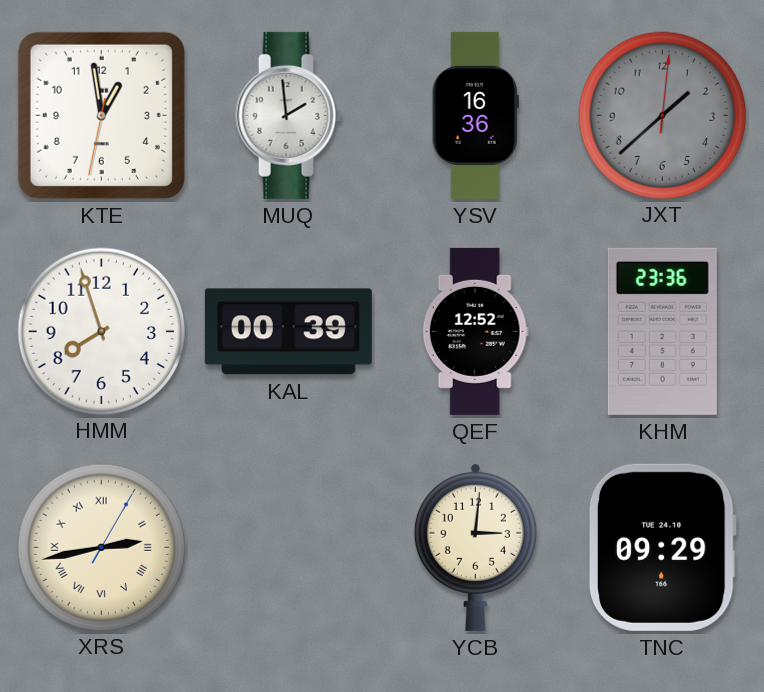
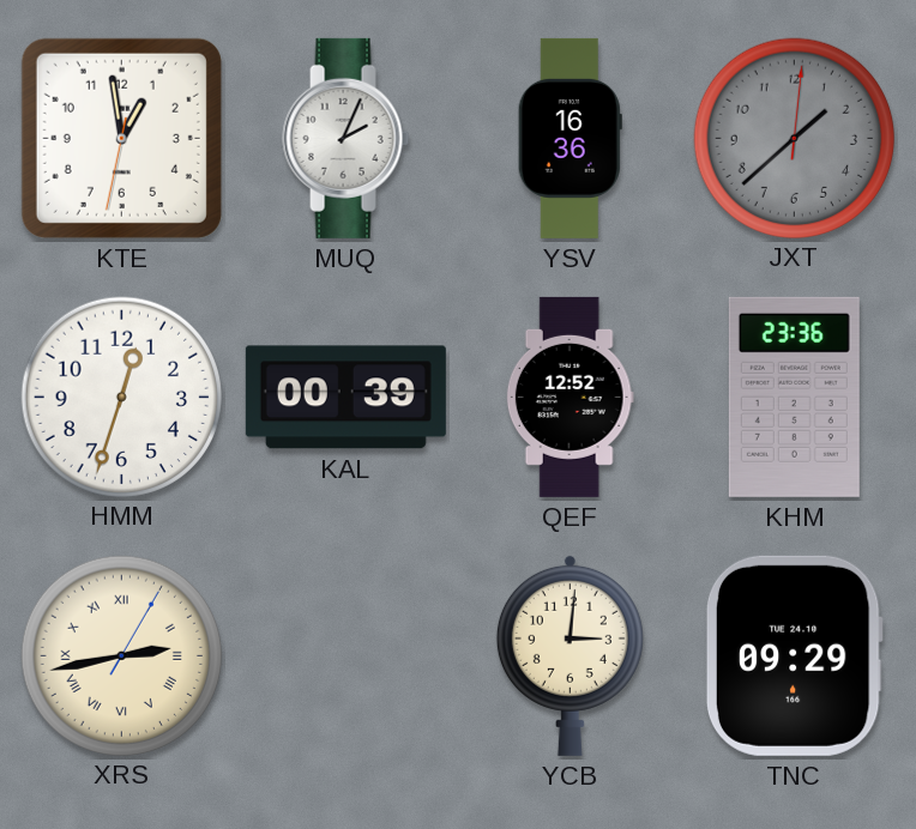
MUQ: 1:59 -> 2:04 (346, 138)
HMM: 7:57 -> 12:33 (121, 397)
